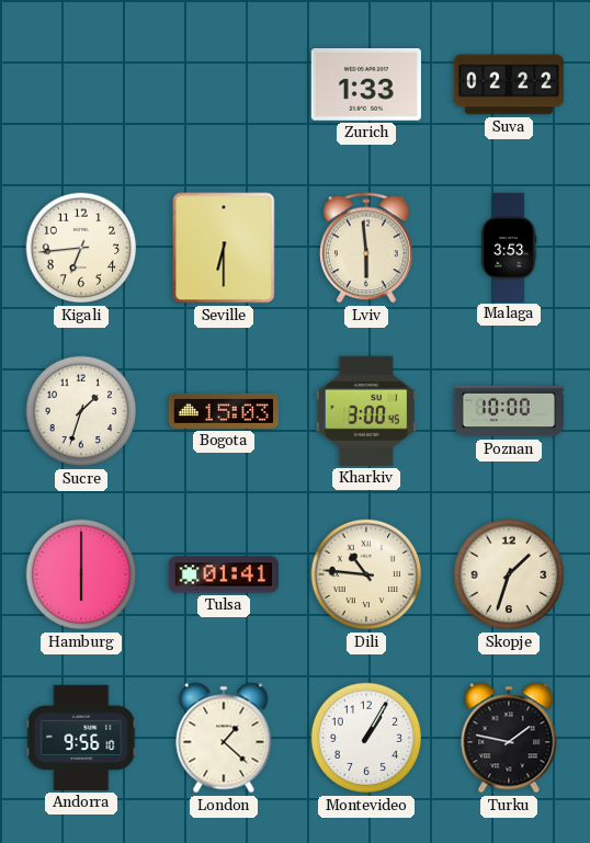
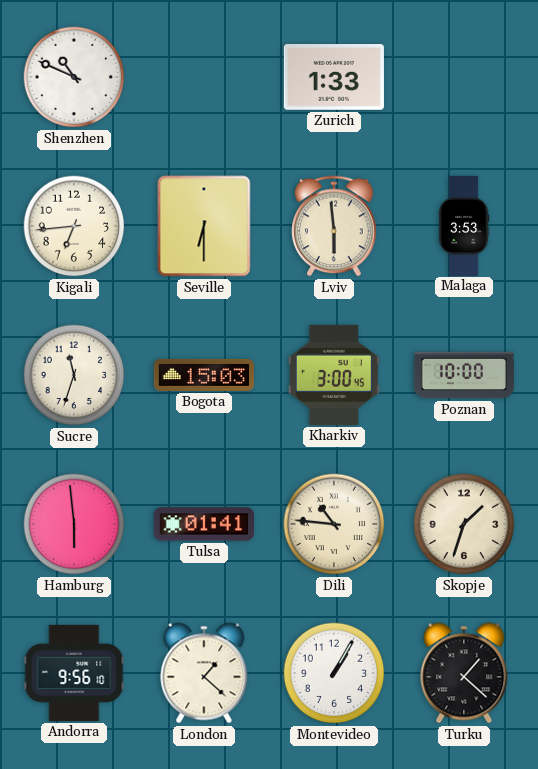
Shenzhen: none -> 10:49 (74, 77)
Suva: 02:22 -> none (509, 84)
Sucre: 1:33 -> 11:33 (74, 375)
Hamburg: 6:00 -> 5:59 (74, 524)
Turku: 1:47 -> 1:22 (464, 673)
